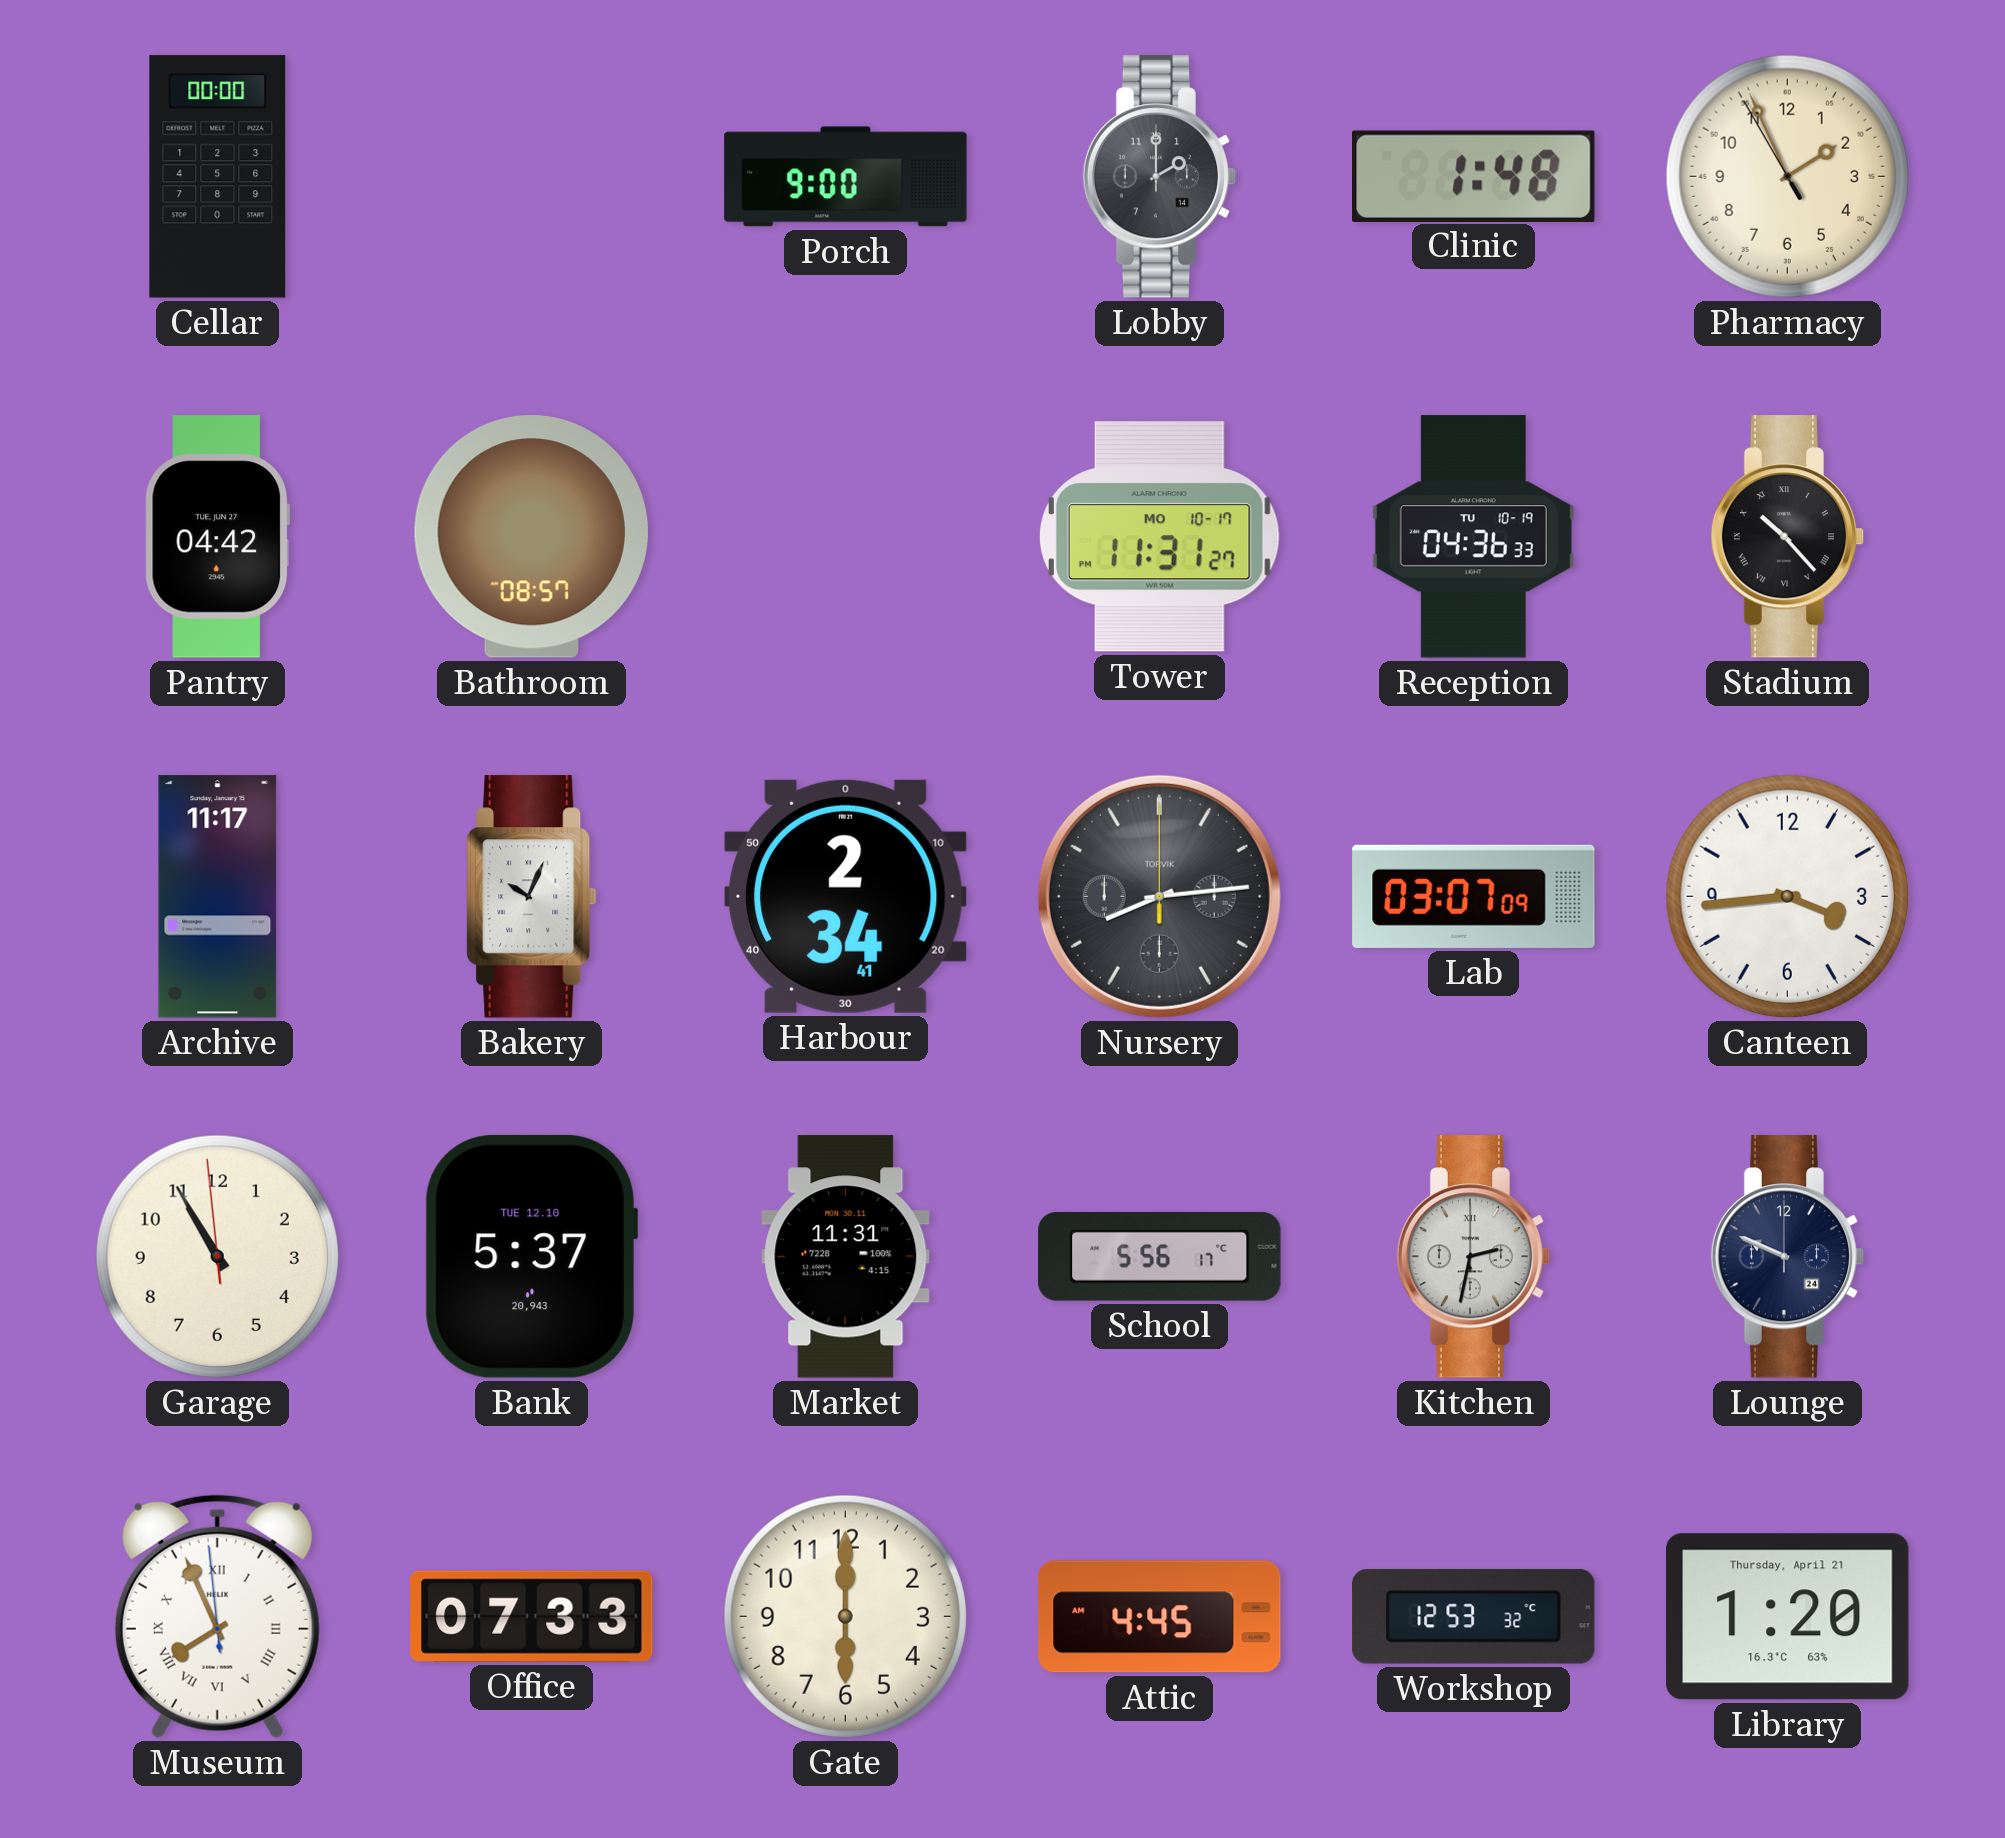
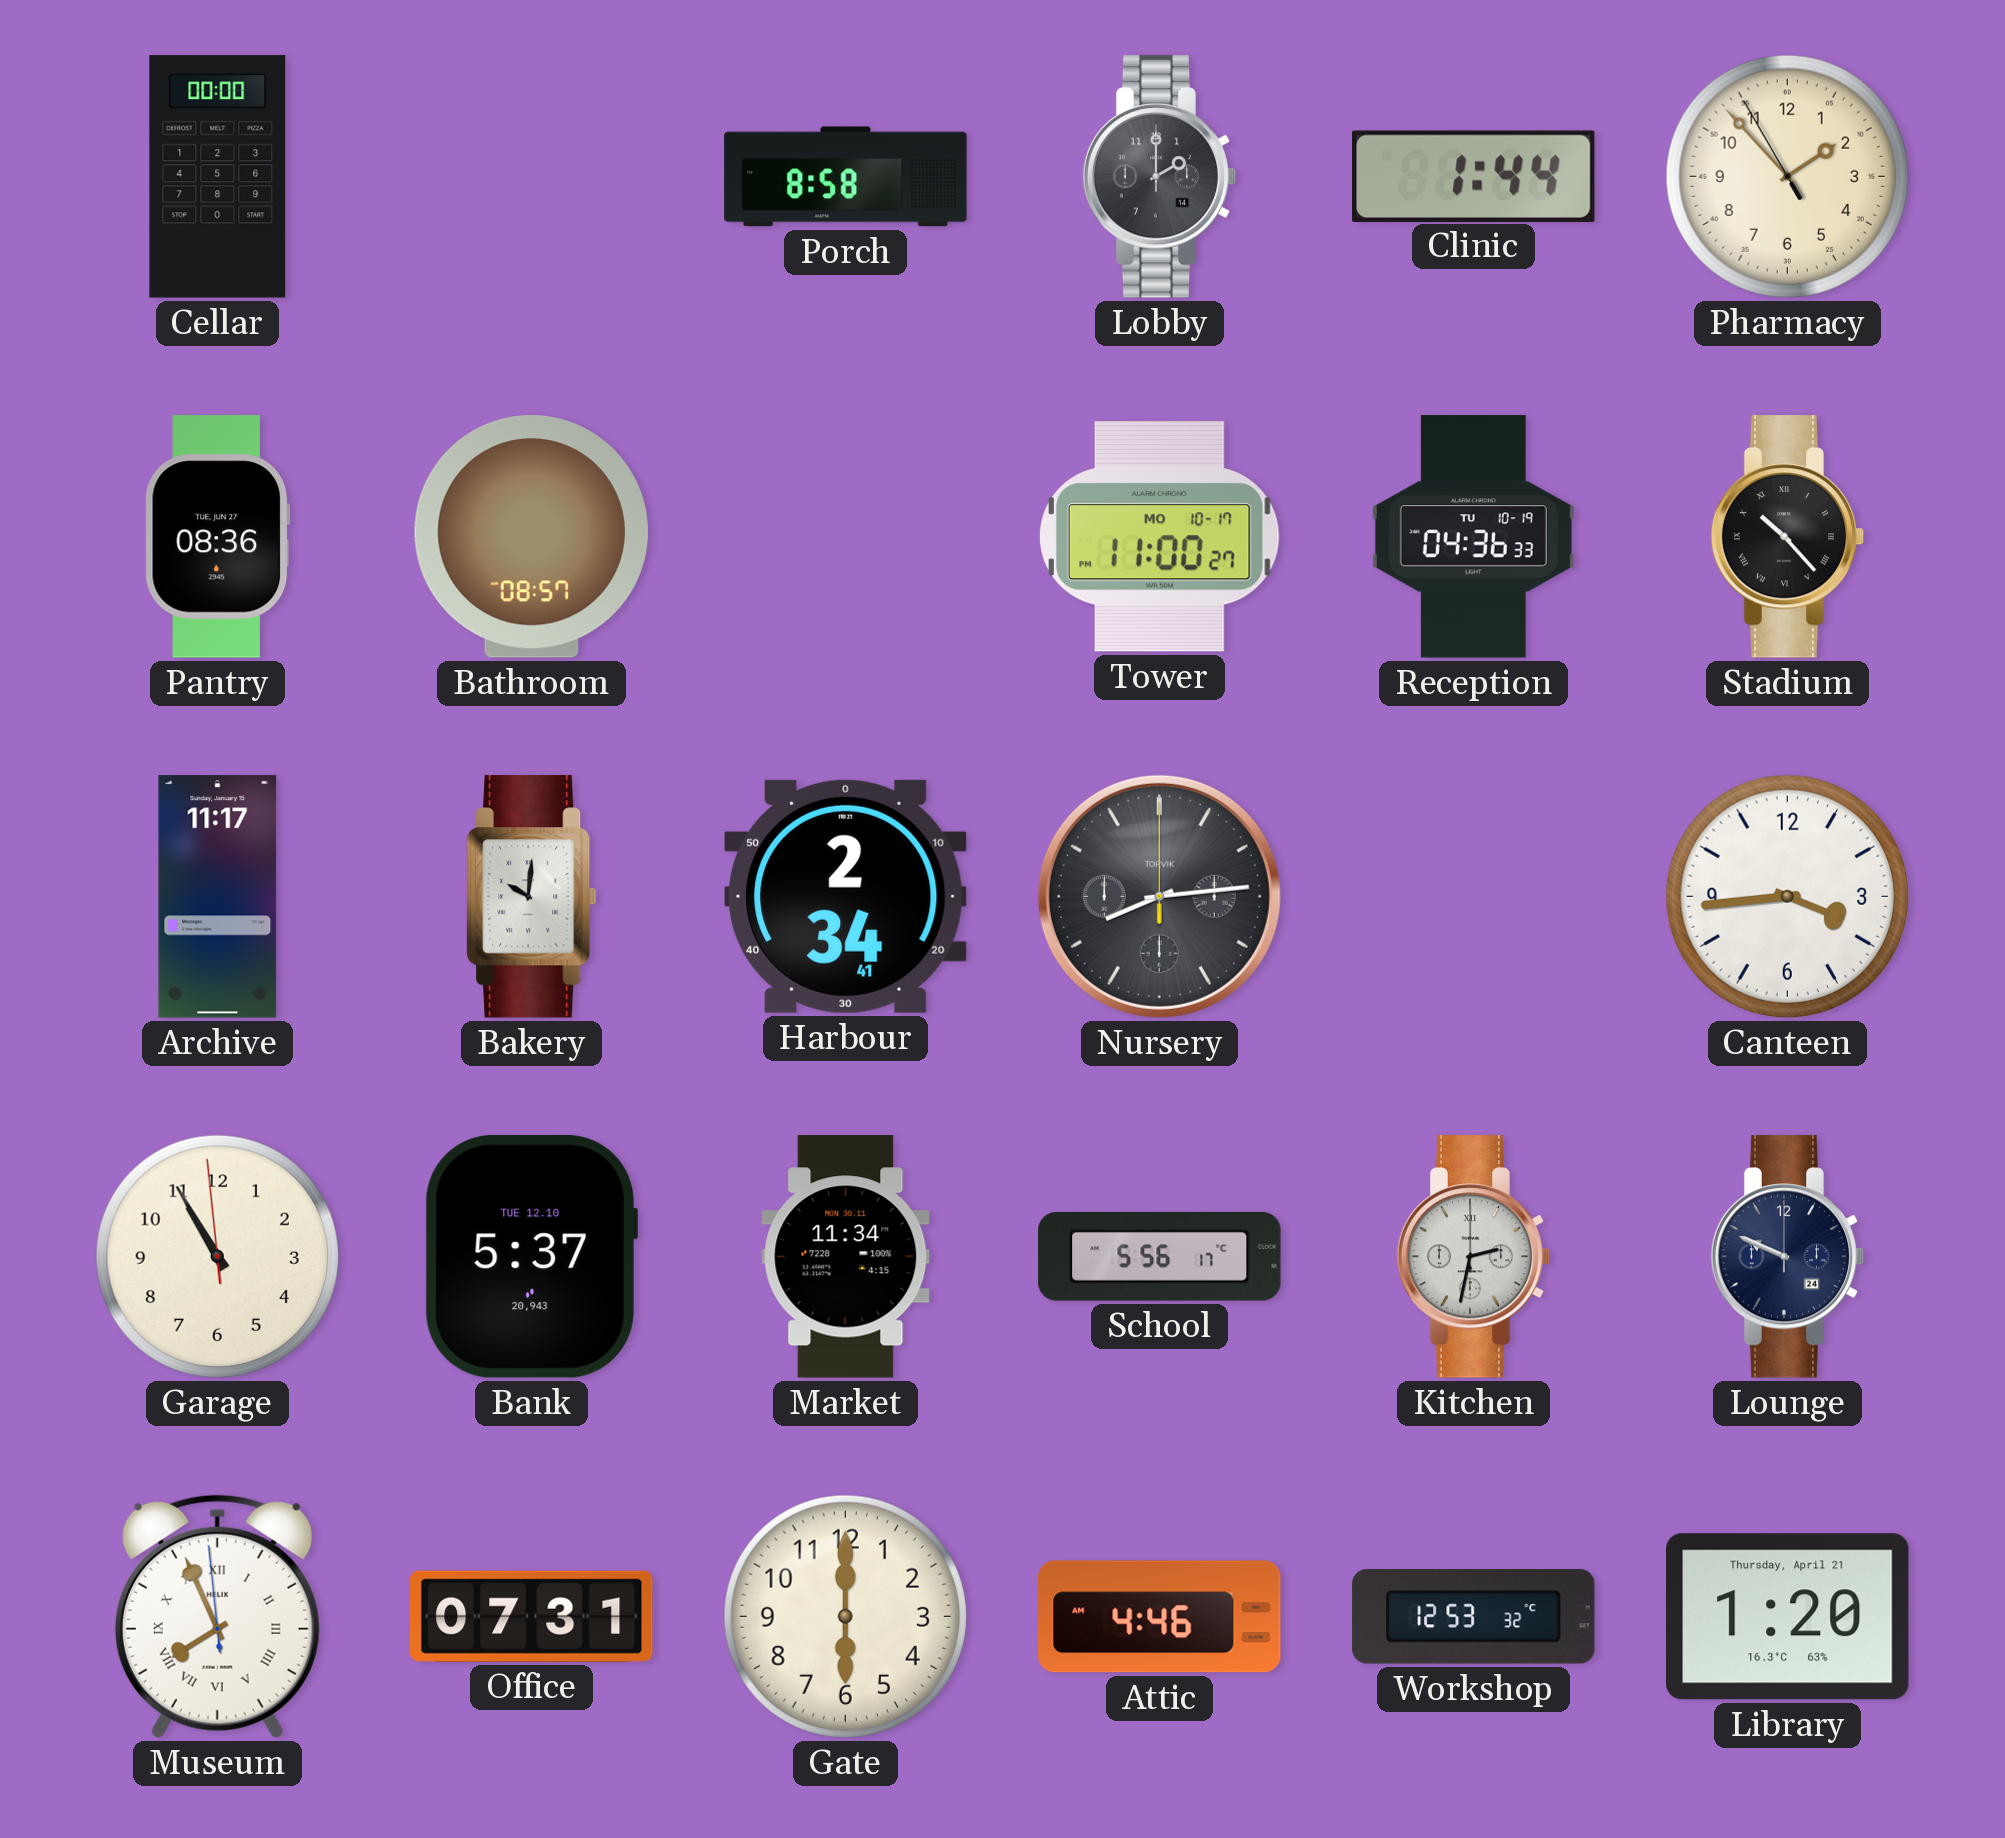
Porch: 9:00 -> 8:58 (846, 177)
Clinic: 1:48 -> 1:44 (1474, 176)
Pharmacy: 1:55 -> 1:52 (1787, 176)
Pantry: 04:42 -> 08:36 (217, 537)
Tower: 11:31 -> 11:00 (1159, 537)
Bakery: 10:04 -> 10:01 (532, 897)
Lab: 03:07 -> none (1474, 896)
Market: 11:31 -> 11:34 (846, 1257)
Office: 07:33 -> 07:31 (532, 1616)
Attic: 4:45 -> 4:46 (1160, 1617)
